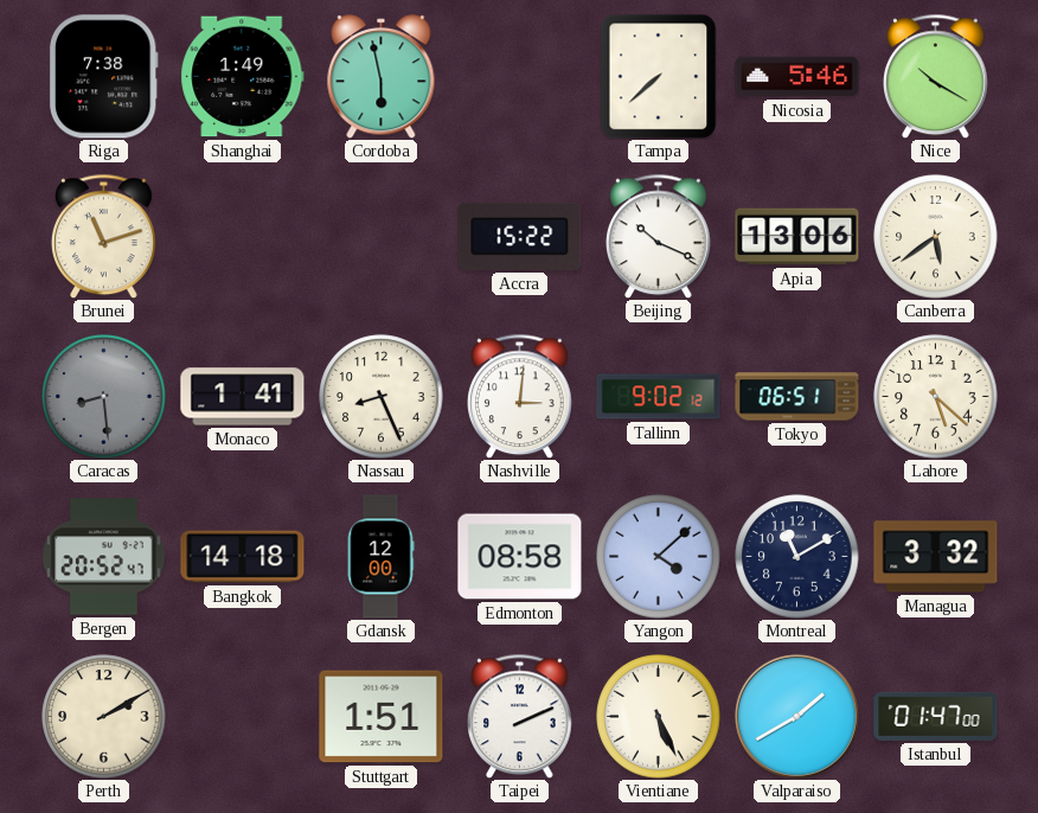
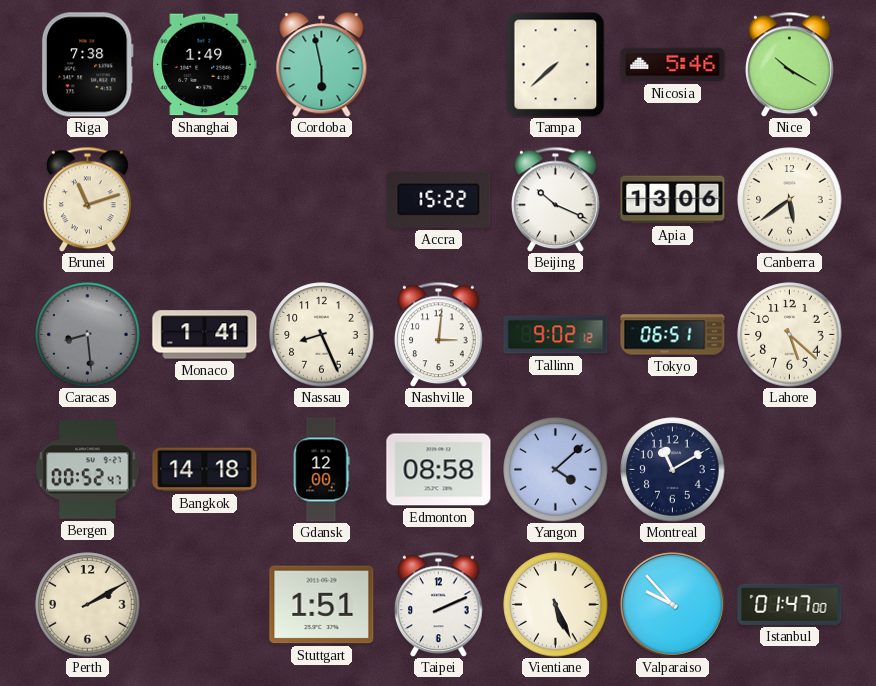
Bergen: 20:52 -> 00:52 (88, 470)
Managua: 3:32 -> none (936, 557)
Valparaiso: 1:40 -> 9:53 (672, 604)
